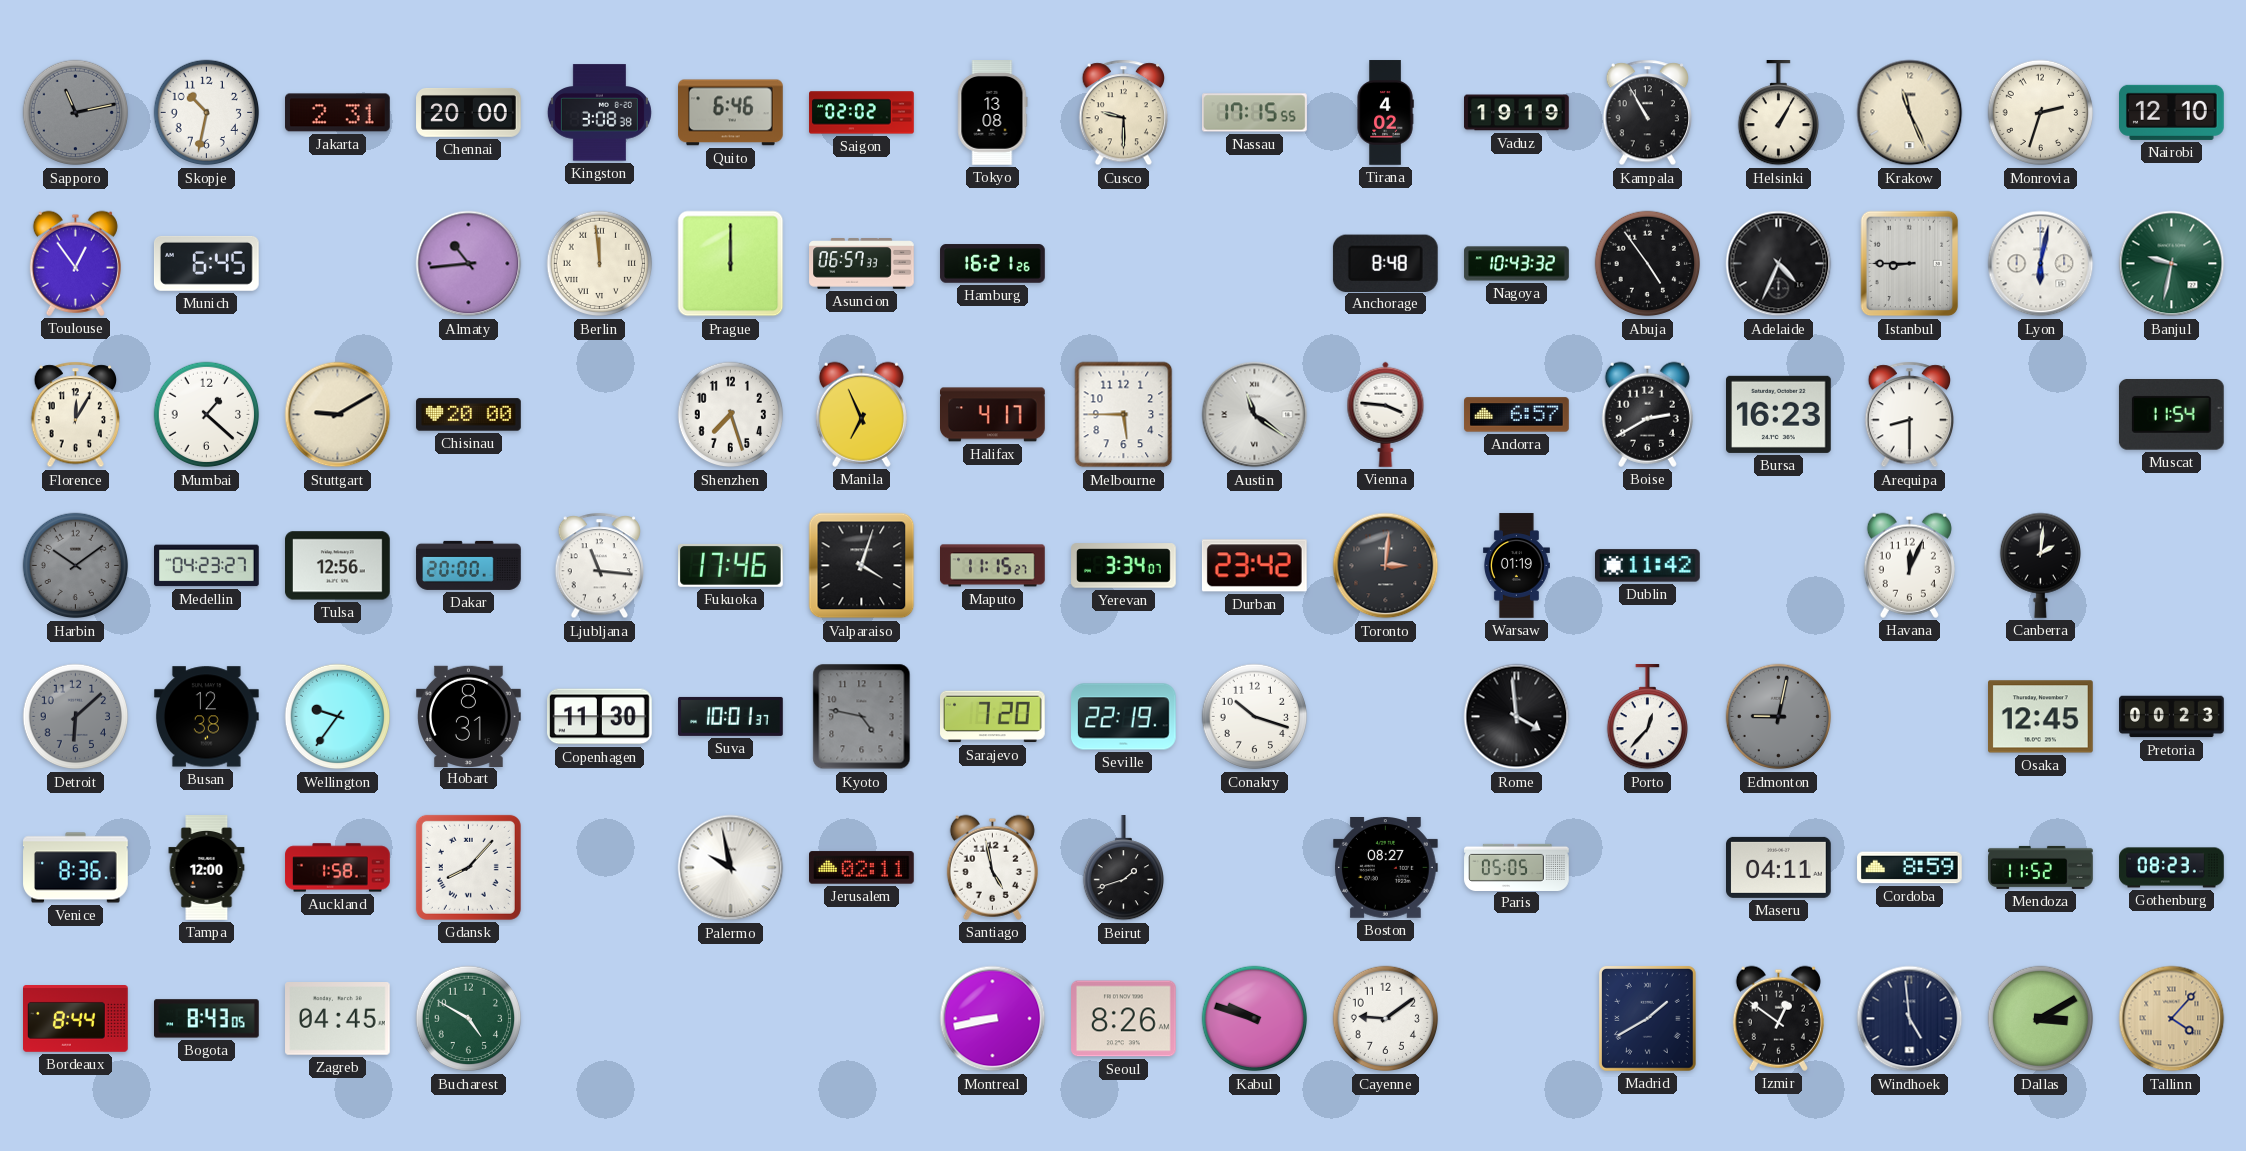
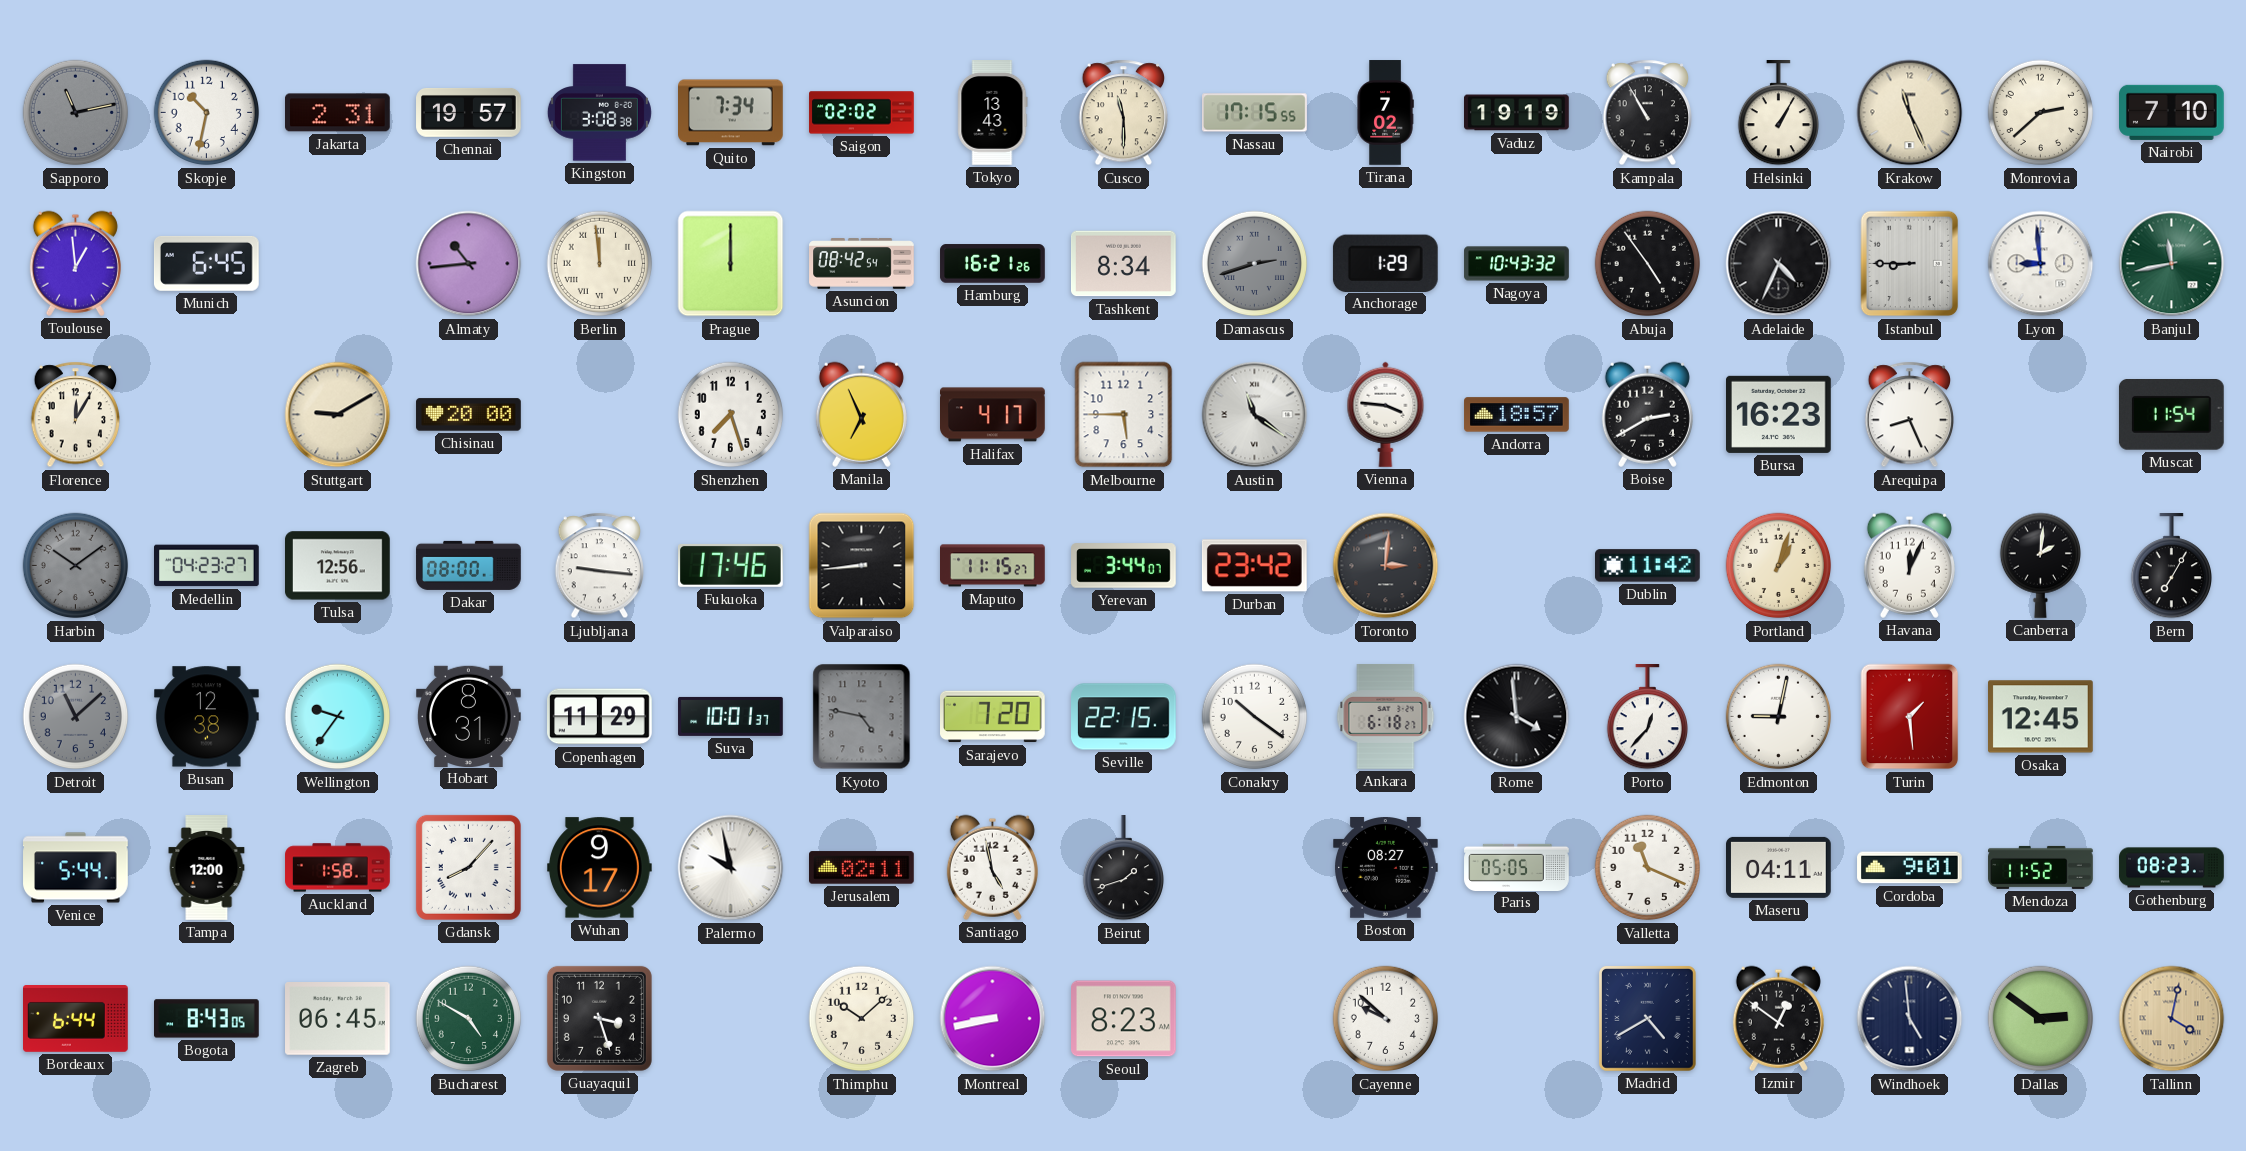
Chennai: 20:00 -> 19:57 (469, 113)
Quito: 6:46 -> 7:34 (731, 113)
Tokyo: 13:08 -> 13:43 (993, 113)
Cusco: 9:30 -> 11:30 (1123, 113)
Tirana: 4:02 -> 7:02 (1385, 113)
Monrovia: 2:33 -> 2:38 (2041, 113)
Nairobi: 12:10 -> 7:10 (2172, 112)
Toulouse: 12:54 -> 12:59 (75, 263)
Asuncion: 06:57 -> 08:42 (862, 264)
Tashkent: none -> 8:34 (1124, 264)
Damascus: none -> 2:42 (1255, 264)
Anchorage: 8:48 -> 1:29 (1385, 263)
Lyon: 6:02 -> 8:59 (2041, 264)
Banjul: 9:32 -> 11:43 (2172, 264)
Mumbai: 1:22 -> none (207, 415)
Andorra: 6:57 -> 18:57 (1517, 415)
Arequipa: 8:30 -> 8:26 (1909, 415)
Dakar: 20:00 -> 08:00 (469, 565)
Ljubljana: 11:16 -> 9:16 (599, 566)
Valparaiso: 4:03 -> 8:44 (862, 566)
Yerevan: 3:34 -> 3:44 (1124, 566)
Warsaw: 01:19 -> none (1516, 566)
Portland: none -> 1:03 (1779, 566)
Bern: none -> 7:05 (2171, 567)
Detroit: 6:08 -> 11:08 (76, 717)
Copenhagen: 11:30 -> 11:29 (600, 717)
Seville: 22:19 -> 22:15 (1124, 717)
Conakry: 10:18 -> 10:21 (1255, 717)
Ankara: none -> 6:18 (1386, 717)
Edmonton dial: grey -> white (1779, 717)
Turin: none -> 1:29 (1910, 717)
Pretoria: 00:23 -> none (2172, 717)
Venice: 8:36 -> 5:44 (76, 868)
Wuhan: none -> 9:17 (600, 868)
Valletta: none -> 11:19 (1648, 868)
Cordoba: 8:59 -> 9:01 (1910, 868)
Bordeaux: 8:44 -> 6:44 (76, 1019)
Zagreb: 04:45 -> 06:45 (338, 1019)
Guayaquil: none -> 3:27 (599, 1018)
Thimphu: none -> 10:08 (862, 1019)
Seoul: 8:26 -> 8:23 (1124, 1019)
Kabul: 9:48 -> none (1255, 1019)
Cayenne: 9:09 -> 9:52 (1386, 1019)
Madrid: 1:40 -> 4:40 (1647, 1018)
Dallas: 3:10 -> 2:51 (2041, 1019)
Tallinn: 4:07 -> 4:02 (2172, 1019)
